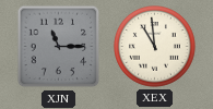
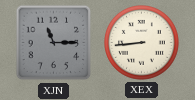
XEX: 10:59 -> 8:44 (142, 43)
